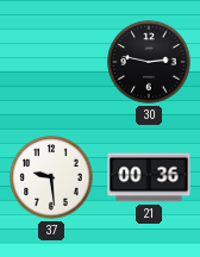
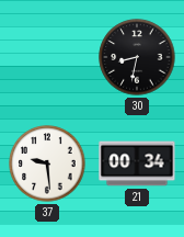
30: 2:47 -> 8:32 (137, 57)
21: 00:36 -> 00:34 (137, 163)
